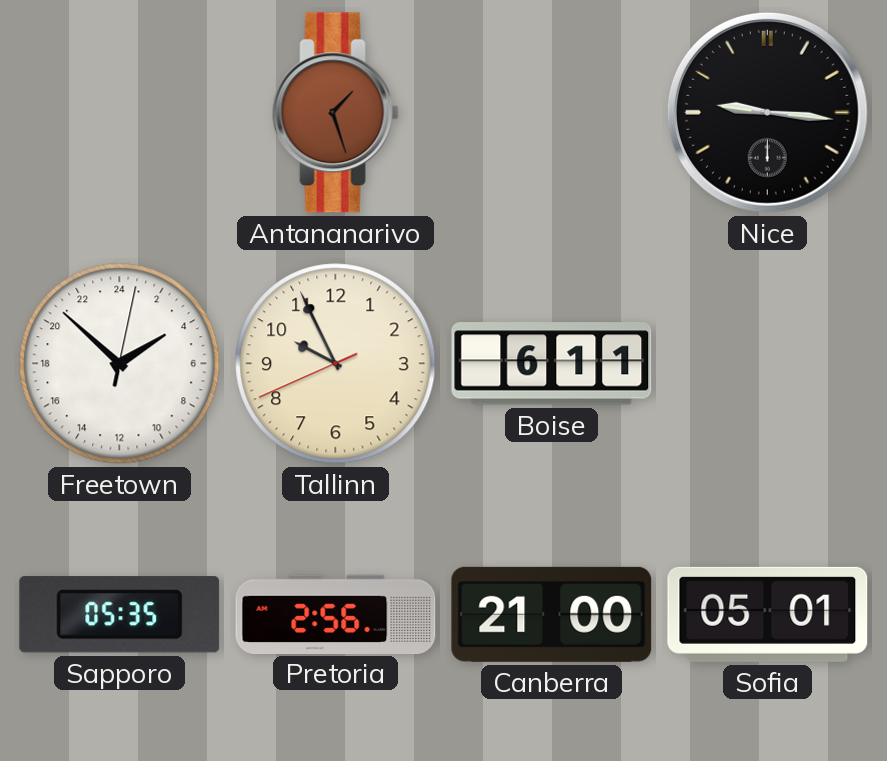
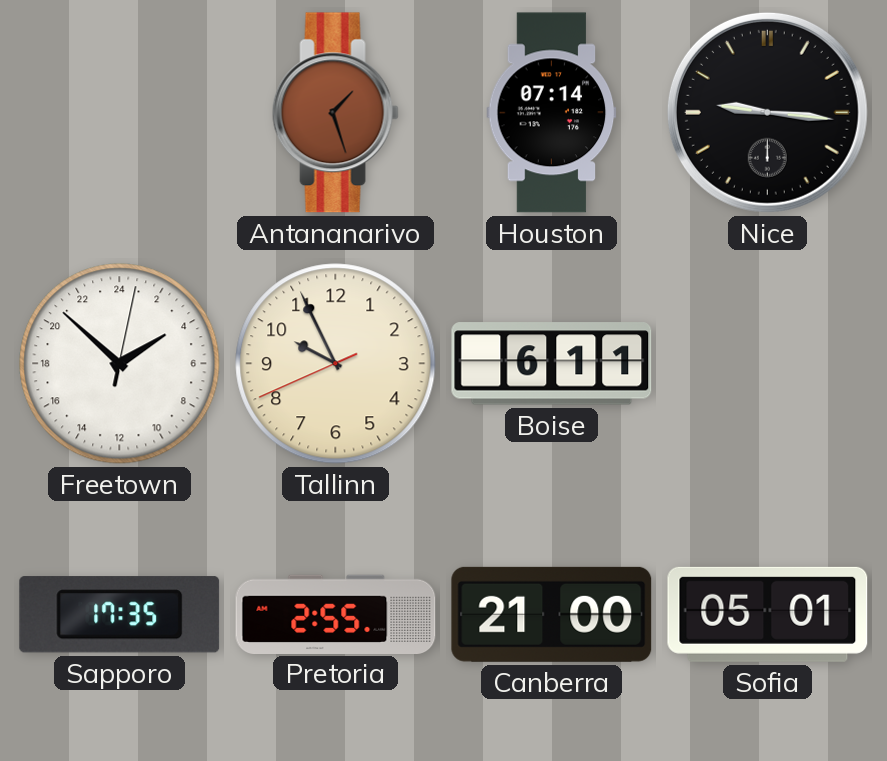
Houston: none -> 07:14 (552, 113)
Sapporo: 05:35 -> 17:35 (120, 615)
Pretoria: 2:56 -> 2:55 (336, 614)
